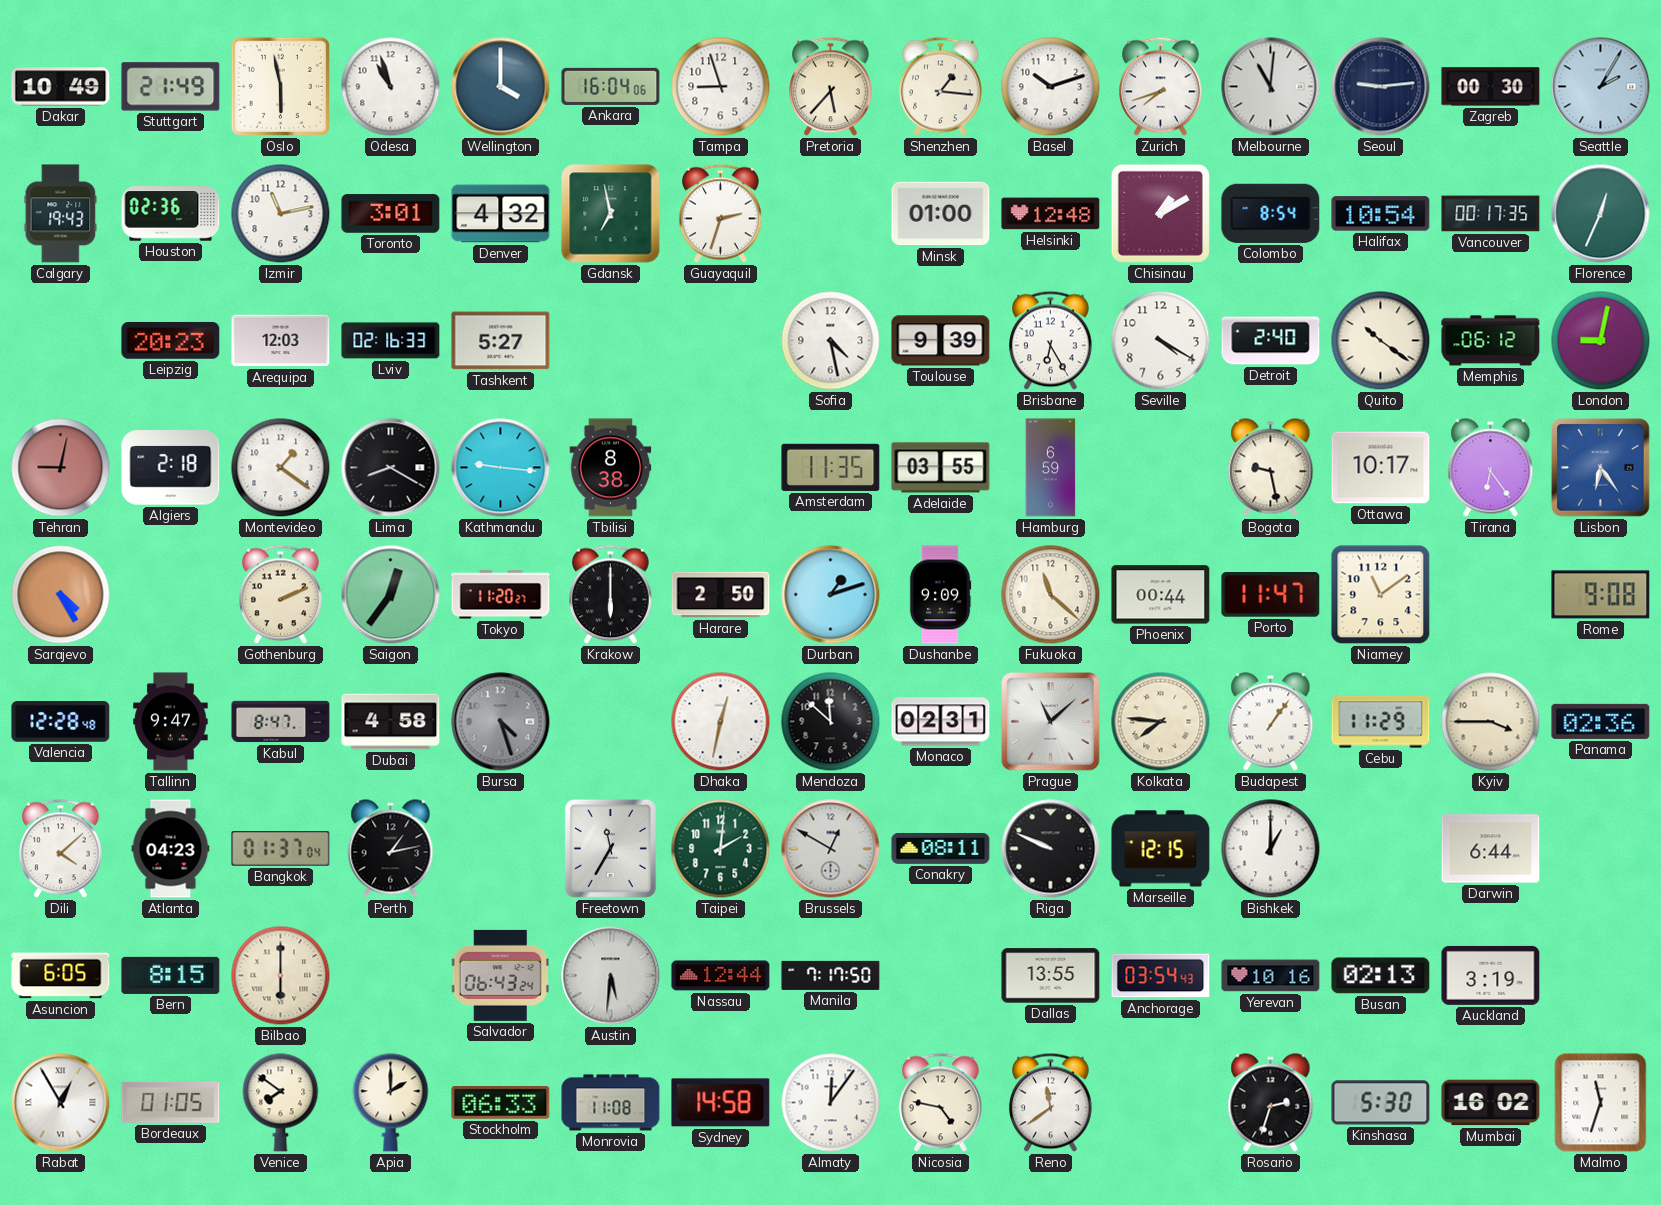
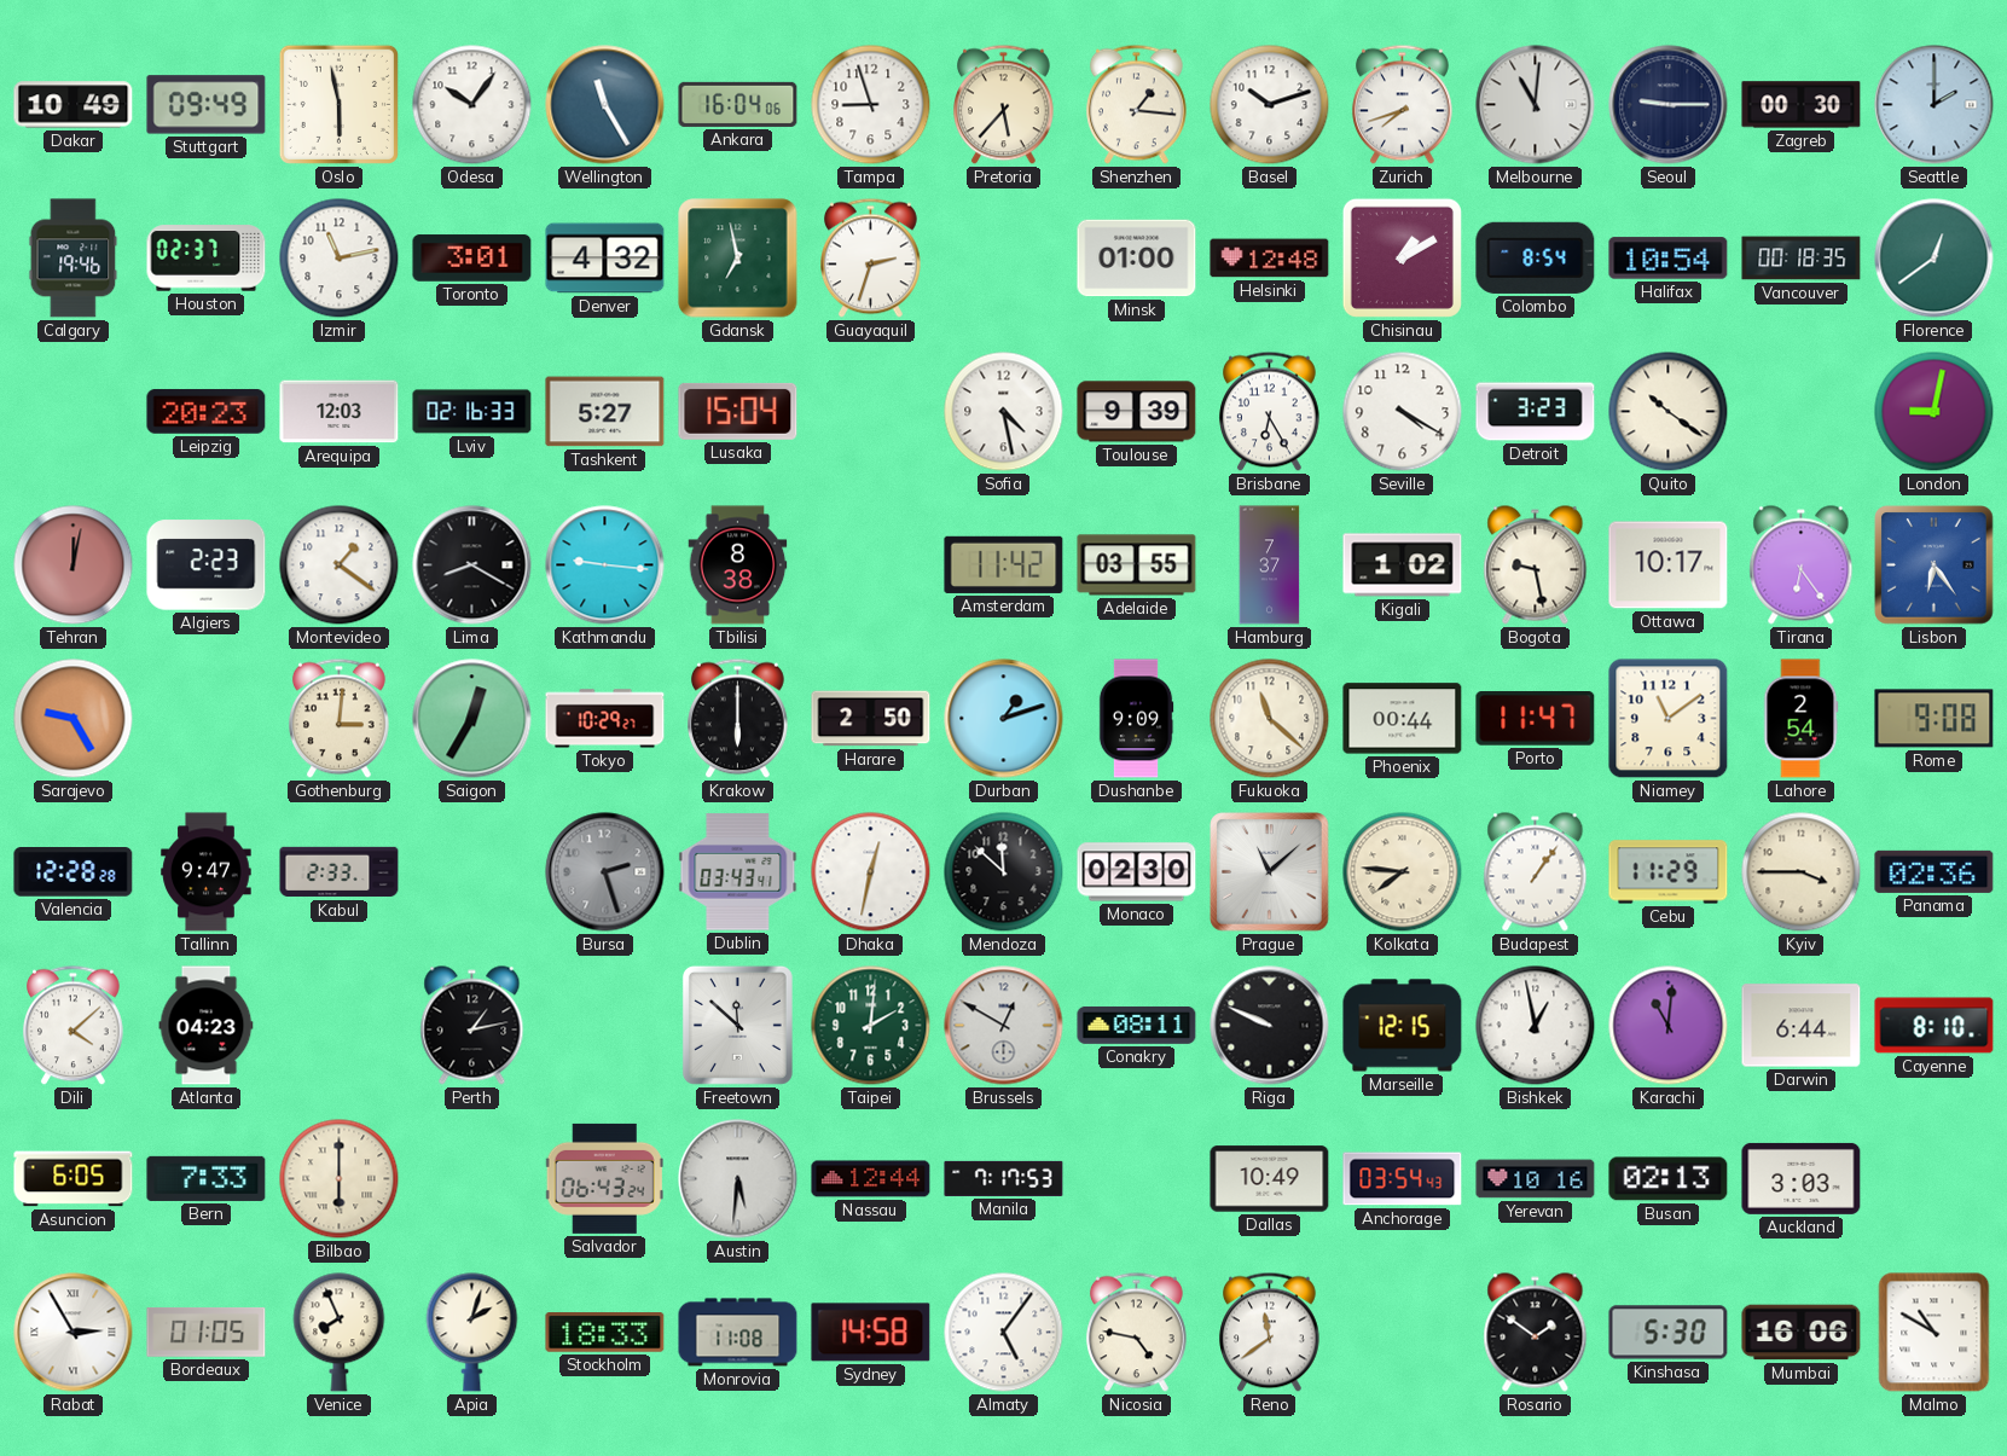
Stuttgart: 21:49 -> 09:49 (207, 105)
Odesa: 10:57 -> 10:06 (472, 105)
Wellington: 4:00 -> 11:25 (605, 105)
Seoul: 9:14 -> 9:15 (1669, 105)
Seattle: 2:05 -> 2:00 (1935, 105)
Calgary: 19:43 -> 19:46 (74, 259)
Houston: 02:36 -> 02:37 (207, 259)
Vancouver: 00:17 -> 00:18 (1802, 259)
Florence: 12:34 -> 12:39 (1935, 259)
Lusaka: none -> 15:04 (738, 411)
Detroit: 2:40 -> 3:23 (1536, 412)
Memphis: 06:12 -> none (1491, 341)
Tehran: 9:02 -> 12:02 (74, 565)
Algiers: 2:18 -> 2:23 (207, 565)
Amsterdam: 11:35 -> 11:42 (1004, 564)
Hamburg: 6:59 -> 7:37 (1270, 565)
Kigali: none -> 1:02 (1403, 565)
Sarajevo: 4:25 -> 9:25 (74, 719)
Gothenburg: 2:11 -> 3:01 (340, 719)
Saigon: 12:36 -> 12:35 (472, 719)
Tokyo: 11:20 -> 10:29 (605, 719)
Lahore: none -> 2:54 (1800, 719)
Valencia: 12:28:48 -> 12:28:28 (74, 872)
Kabul: 8:47 -> 2:33 (340, 872)
Dubai: 4:58 -> none (391, 722)
Bursa: 4:27 -> 2:27 (605, 872)
Dublin: none -> 03:43 (738, 872)
Monaco: 02:31 -> 02:30 (1137, 872)
Bangkok: 01:37 -> none (281, 849)
Freetown: 11:35 -> 11:52 (737, 1025)
Bishkek: 1:00 -> 12:58 (1536, 1026)
Karachi: none -> 11:01 (1669, 1026)
Cayenne: none -> 8:10 (1935, 1026)
Bern: 8:15 -> 7:33 (207, 1178)
Manila: 7:17:50 -> 7:17:53 (1004, 1178)
Dallas: 13:55 -> 10:49 (1270, 1179)
Auckland: 3:19 -> 3:03 (1802, 1178)
Rabat: 12:55 -> 2:55 (74, 1333)
Venice: 7:51 -> 7:56 (340, 1333)
Apia: 2:00 -> 2:03 (472, 1333)
Stockholm: 06:33 -> 18:33 (605, 1333)
Almaty: 12:06 -> 5:06 (1004, 1333)
Rosario: 2:33 -> 1:51 (1536, 1333)
Mumbai: 16:02 -> 16:06 (1802, 1333)
Malmo: 11:33 -> 10:50 (1935, 1333)
